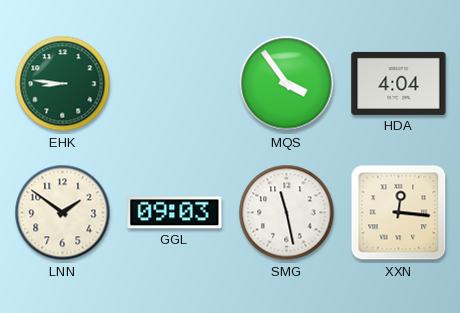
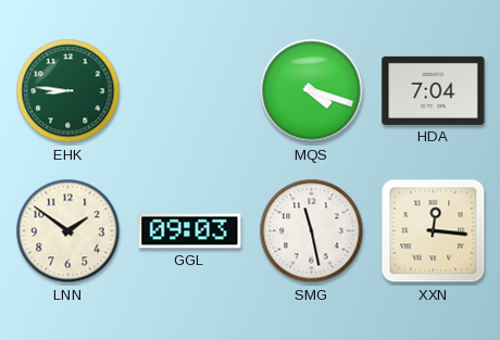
MQS: 3:54 -> 4:18 (312, 91)
HDA: 4:04 -> 7:04 (434, 90)
